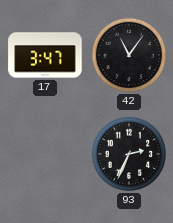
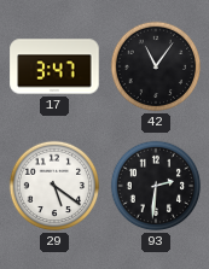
29: none -> 5:21 (54, 186)
93: 2:34 -> 2:31 (156, 186)
